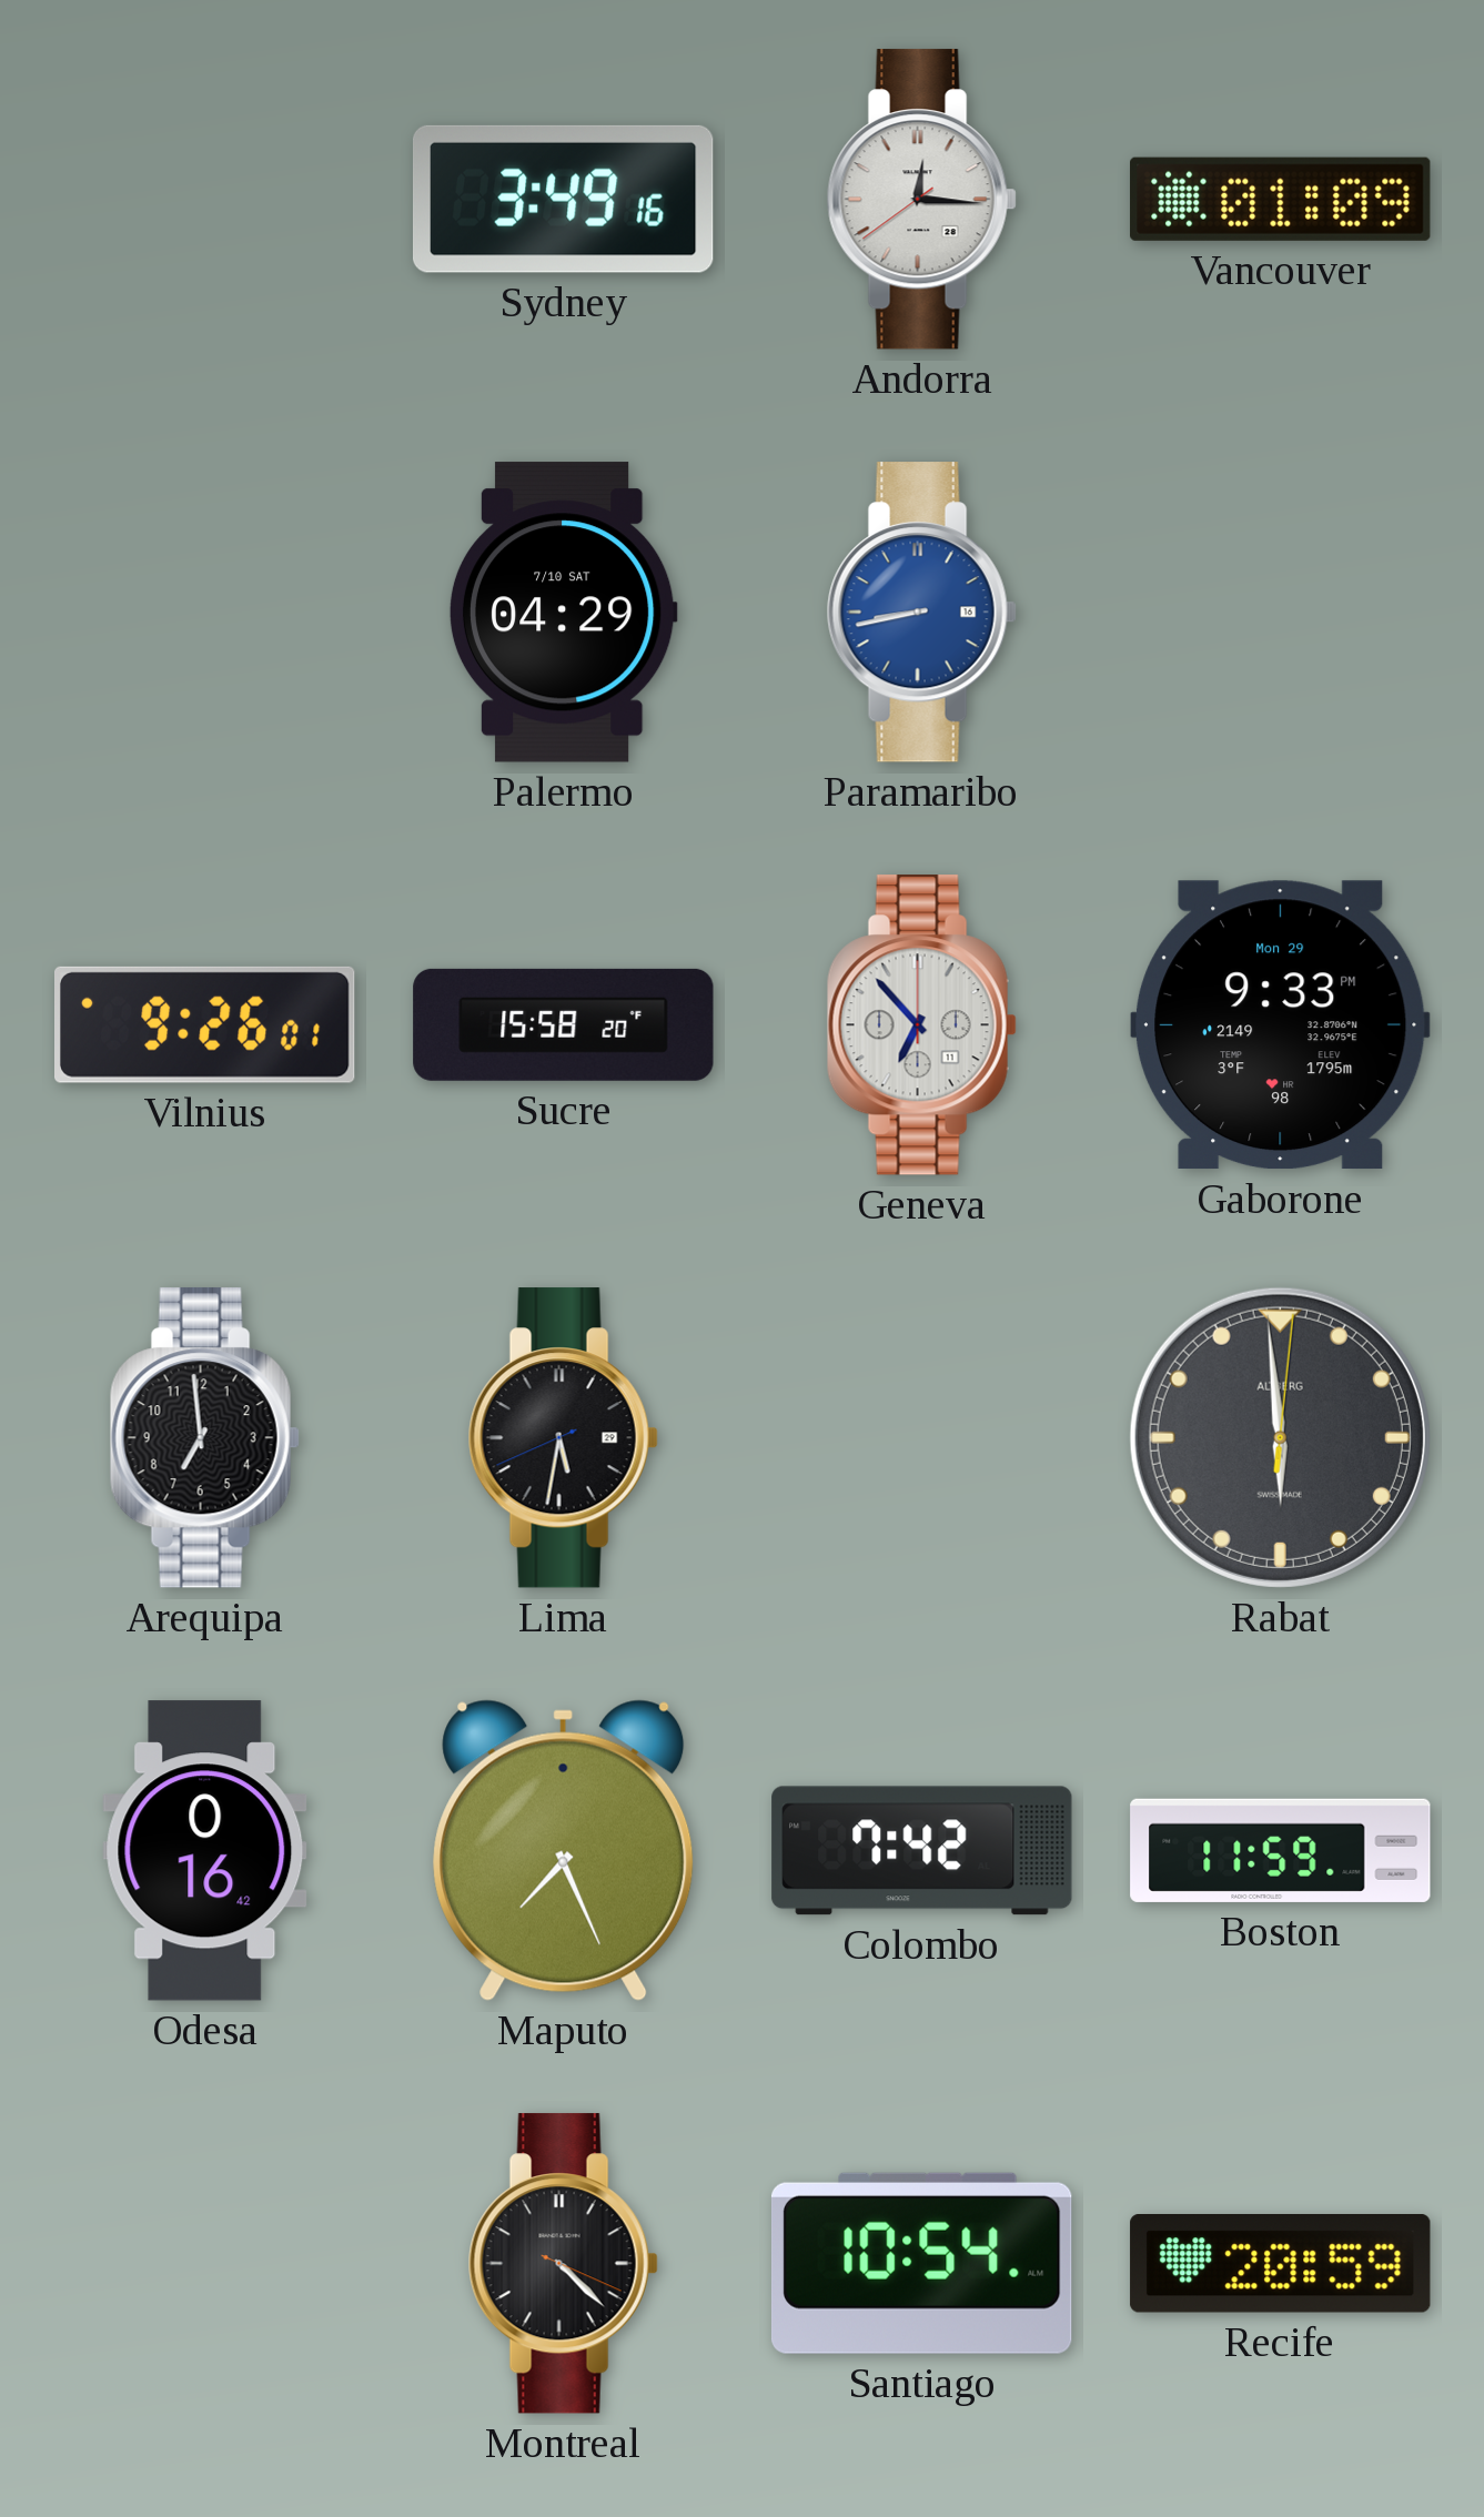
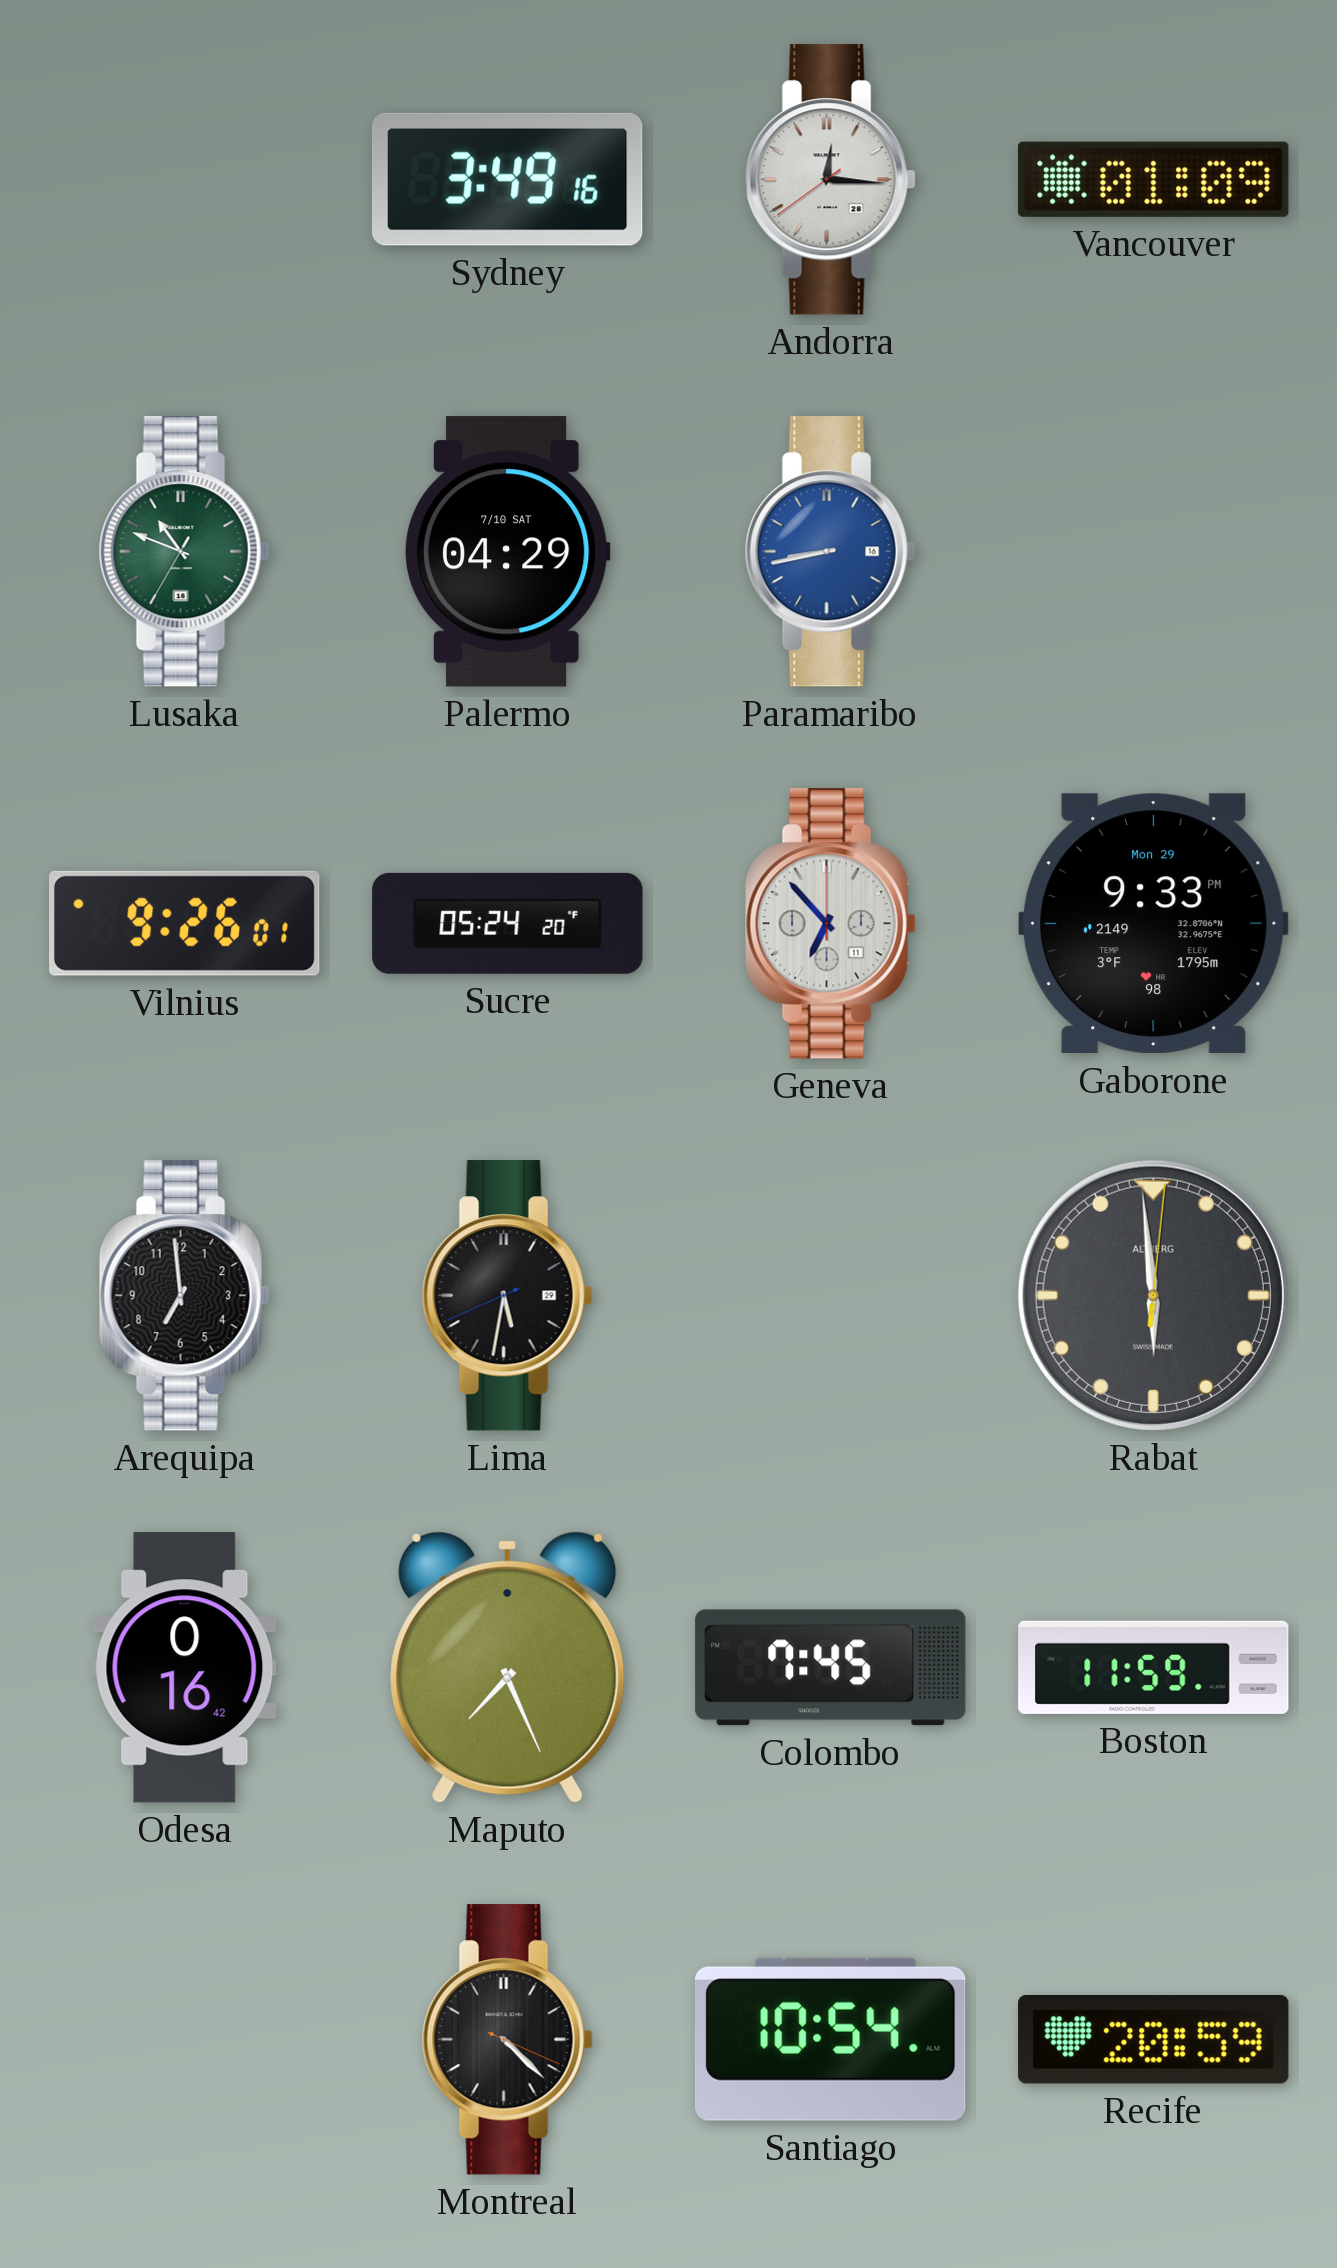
Lusaka: none -> 10:48 (184, 552)
Sucre: 15:58 -> 05:24 (508, 923)
Colombo: 7:42 -> 7:45 (831, 1668)
